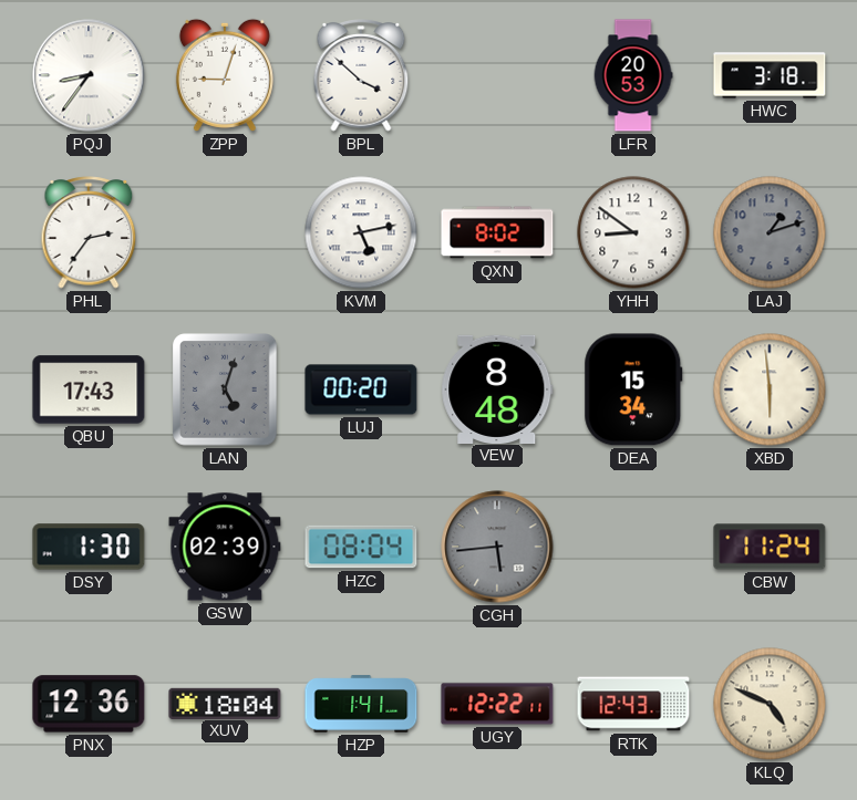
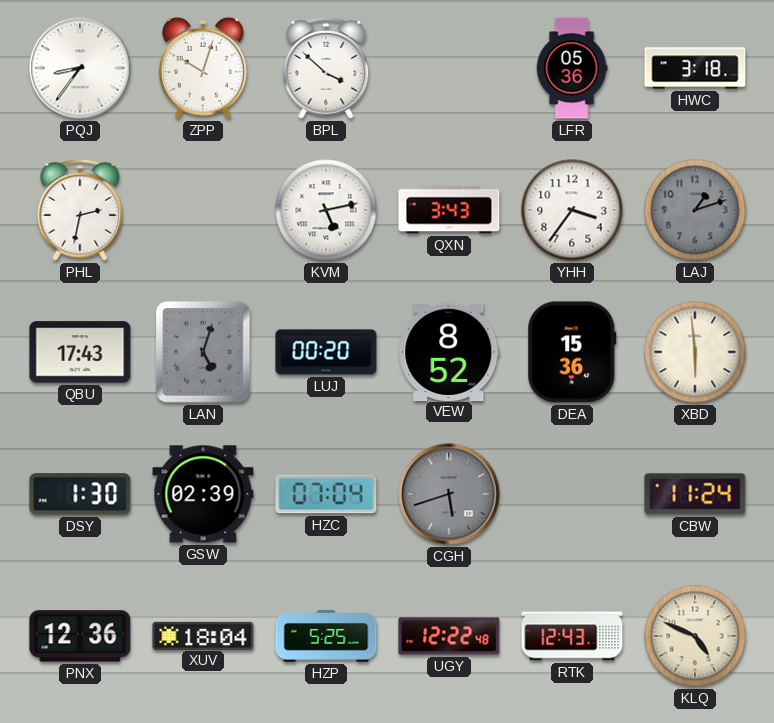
ZPP: 9:03 -> 10:03 (203, 68)
LFR: 20:53 -> 05:36 (572, 68)
PHL: 2:36 -> 2:32 (80, 210)
QXN: 8:02 -> 3:43 (449, 210)
YHH: 8:51 -> 3:36 (572, 210)
VEW: 8:48 -> 8:52 (449, 351)
DEA: 15:34 -> 15:36 (572, 352)
HZC: 08:04 -> 07:04 (326, 494)
CGH: 5:44 -> 5:42 (449, 494)
HZP: 1:41 -> 5:25 (326, 636)
UGY: 12:22:11 -> 12:22:48 (449, 636)
